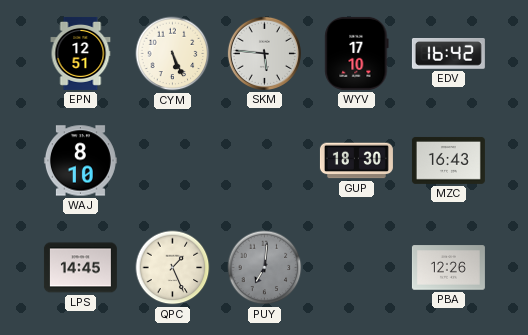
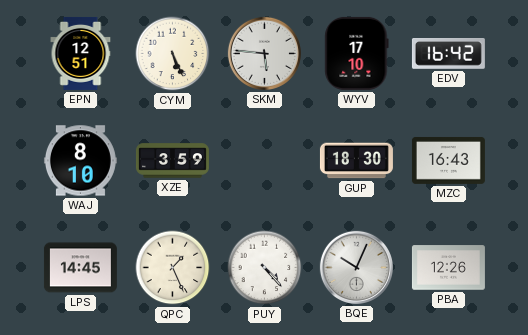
XZE: none -> 3:59 (172, 161)
PUY: 7:01 -> 4:23 (265, 268)
PUY dial: grey -> white (265, 268)
BQE: none -> 10:04 (356, 267)
